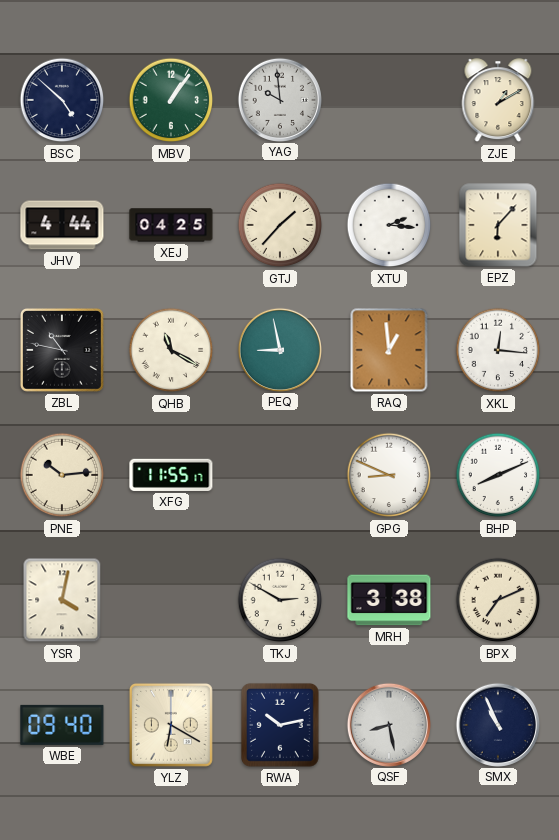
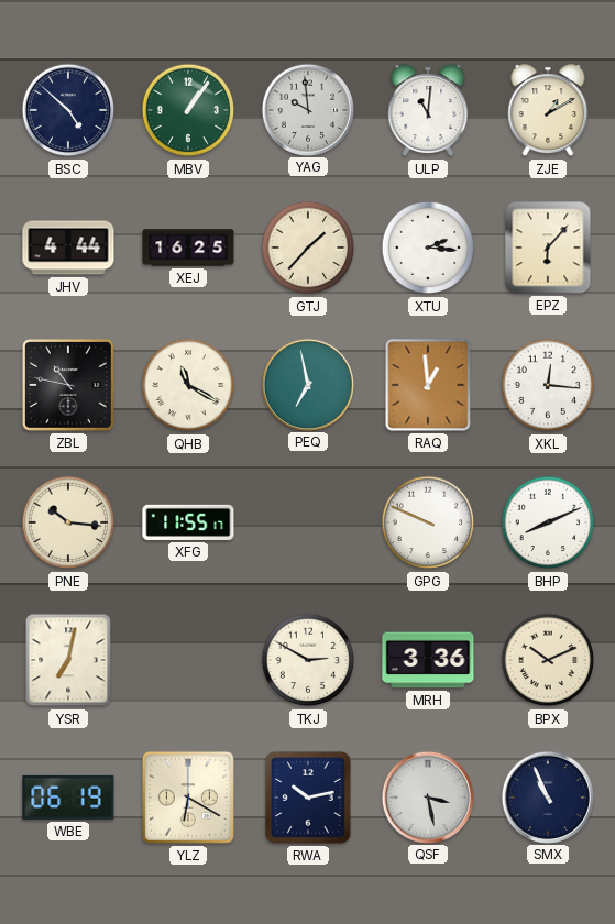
ULP: none -> 11:01 (428, 111)
XEJ: 04:25 -> 16:25 (188, 248)
PEQ: 8:58 -> 6:58 (307, 384)
PNE: 10:14 -> 10:16 (68, 522)
GPG: 8:49 -> 9:49 (428, 522)
YSR: 4:02 -> 7:02 (68, 660)
MRH: 3:38 -> 3:36 (428, 660)
BPX: 7:11 -> 10:11 (548, 660)
WBE: 09:40 -> 06:19 (68, 798)
QSF: 8:28 -> 3:28 (427, 796)
